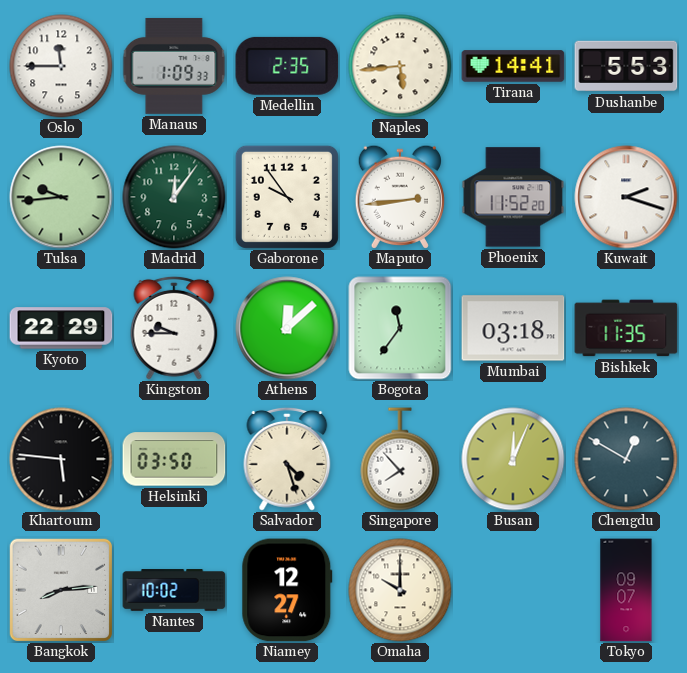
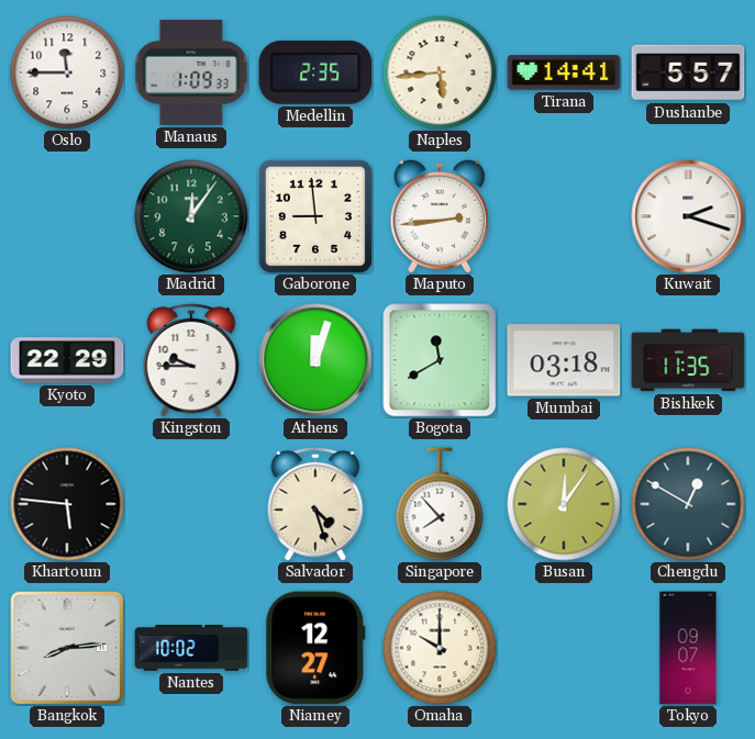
Dushanbe: 5:53 -> 5:57 (688, 72)
Tulsa: 9:44 -> none (61, 197)
Gaborone: 9:54 -> 8:59 (315, 216)
Phoenix: 11:52 -> none (513, 197)
Athens: 12:08 -> 12:03 (315, 360)
Bogota: 11:36 -> 11:40 (440, 360)
Helsinki: 03:50 -> none (174, 459)
Busan: 12:04 -> 12:06 (564, 504)
